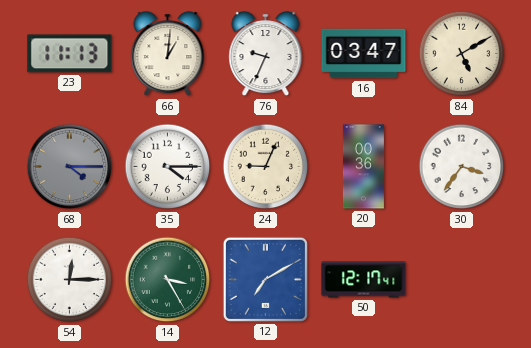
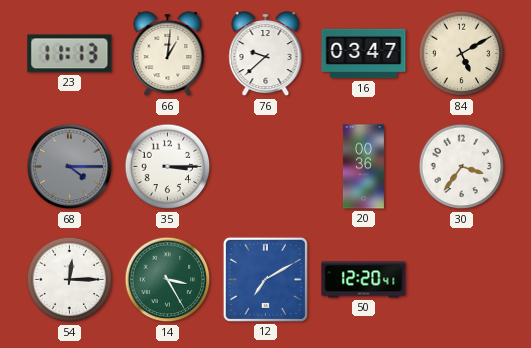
76: 9:34 -> 9:38 (266, 55)
35: 4:15 -> 3:15 (168, 167)
24: 9:04 -> none (266, 167)
50: 12:17 -> 12:20 (364, 280)
